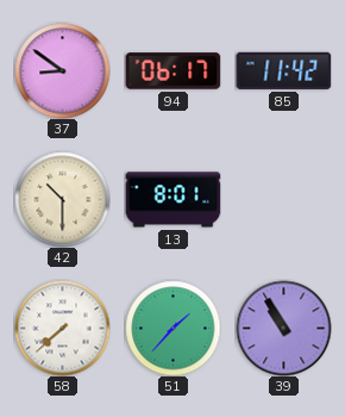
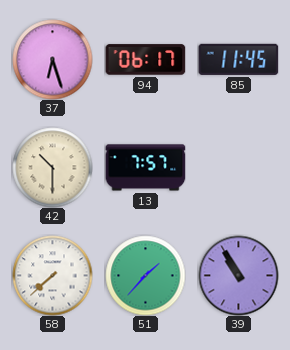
37: 8:51 -> 6:27 (52, 59)
85: 11:42 -> 11:45 (238, 59)
13: 8:01 -> 7:57 (145, 168)
